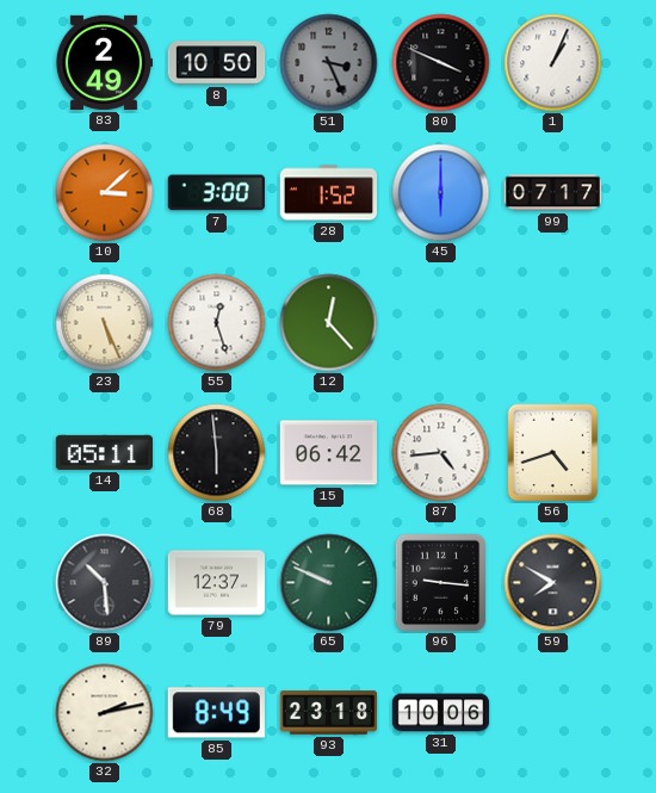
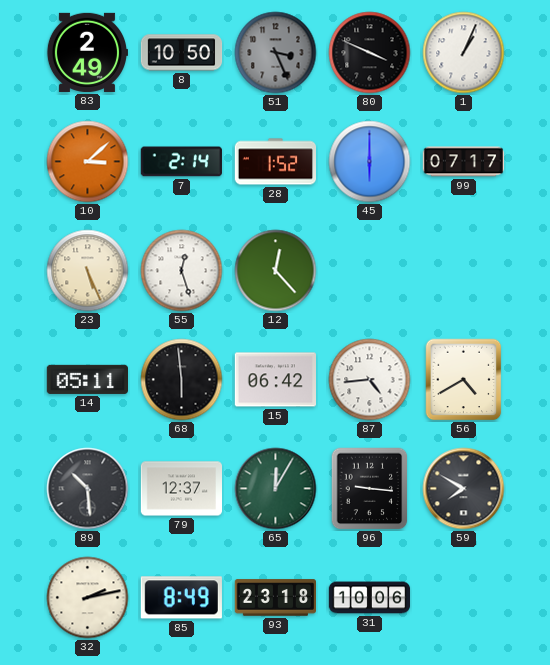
7: 3:00 -> 2:14 (181, 162)
56: 4:42 -> 4:40 (464, 380)
65: 9:49 -> 12:05 (276, 489)
